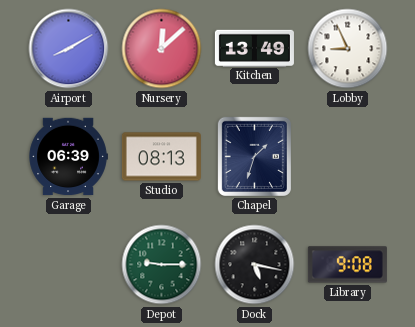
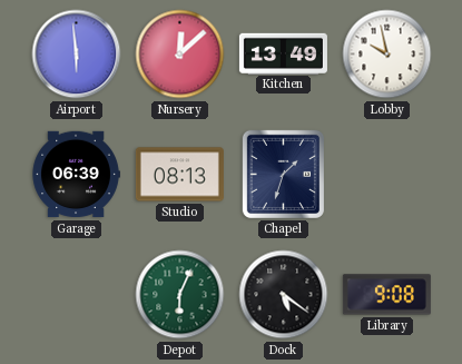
Airport: 8:10 -> 5:59 (77, 55)
Lobby: 8:56 -> 9:58 (387, 55)
Depot: 9:15 -> 6:04 (180, 295)
Dock: 5:17 -> 5:21 (284, 295)
